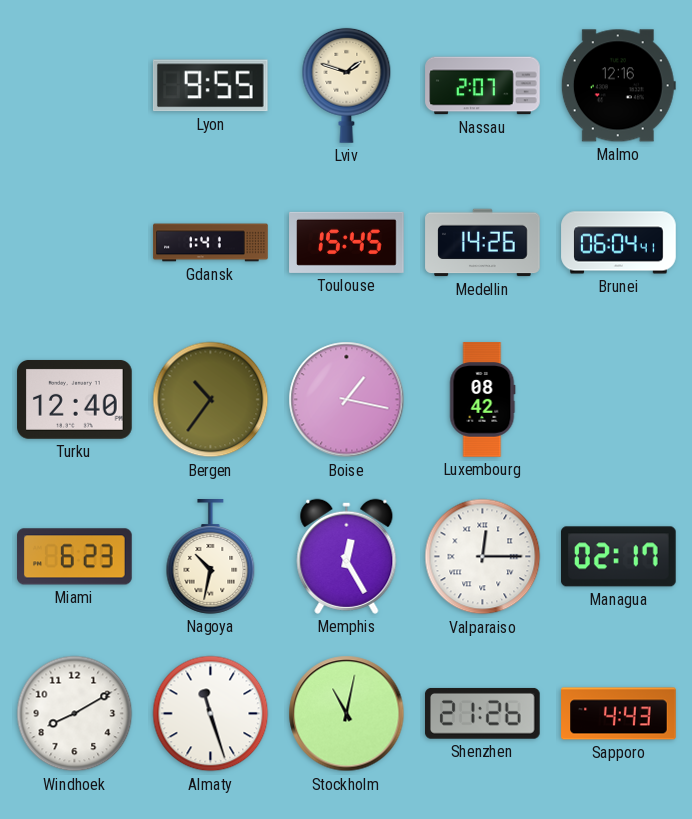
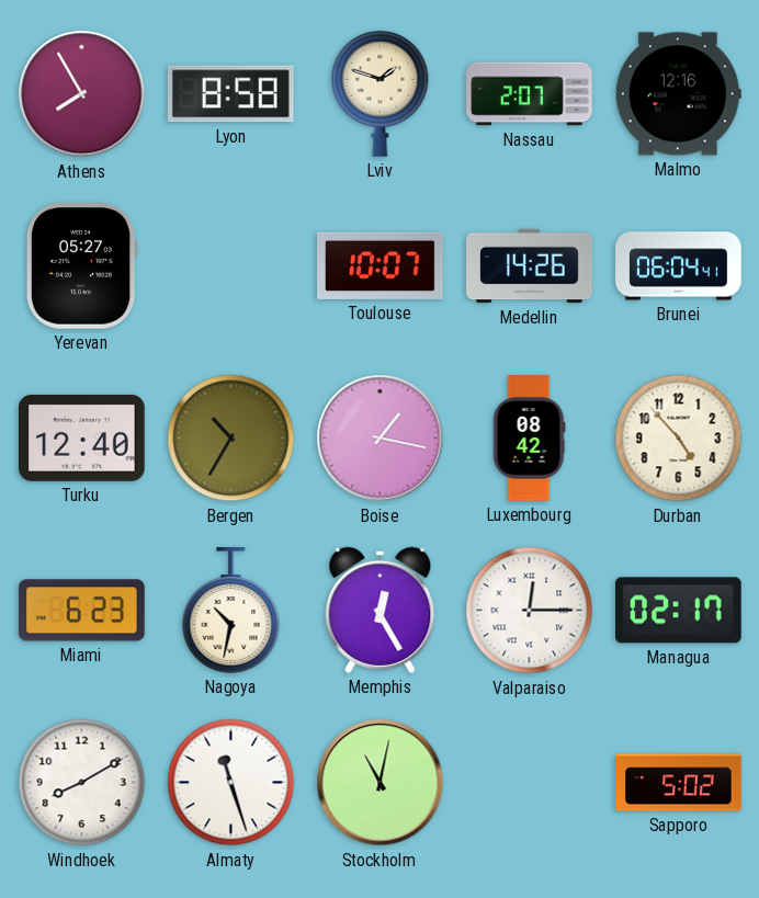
Athens: none -> 7:55 (82, 94)
Lyon: 9:55 -> 8:58 (230, 94)
Yerevan: none -> 05:27 (81, 266)
Gdansk: 1:41 -> none (211, 243)
Toulouse: 15:45 -> 10:07 (381, 265)
Bergen: 10:36 -> 10:35 (231, 439)
Durban: none -> 4:53 (679, 439)
Shenzhen: 21:26 -> none (483, 714)
Sapporo: 4:43 -> 5:02 (679, 783)
